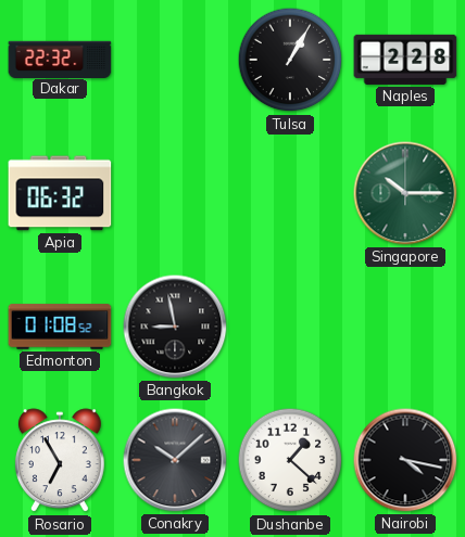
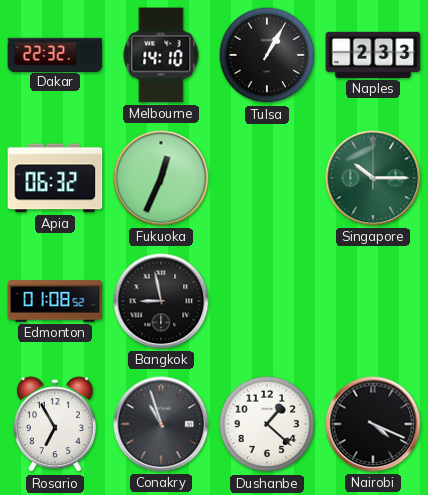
Melbourne: none -> 14:10 (161, 55)
Naples: 2:28 -> 2:33 (373, 55)
Fukuoka: none -> 12:34 (161, 178)
Conakry: 10:08 -> 10:57 (161, 424)
Nairobi: 4:17 -> 4:19 (373, 424)
